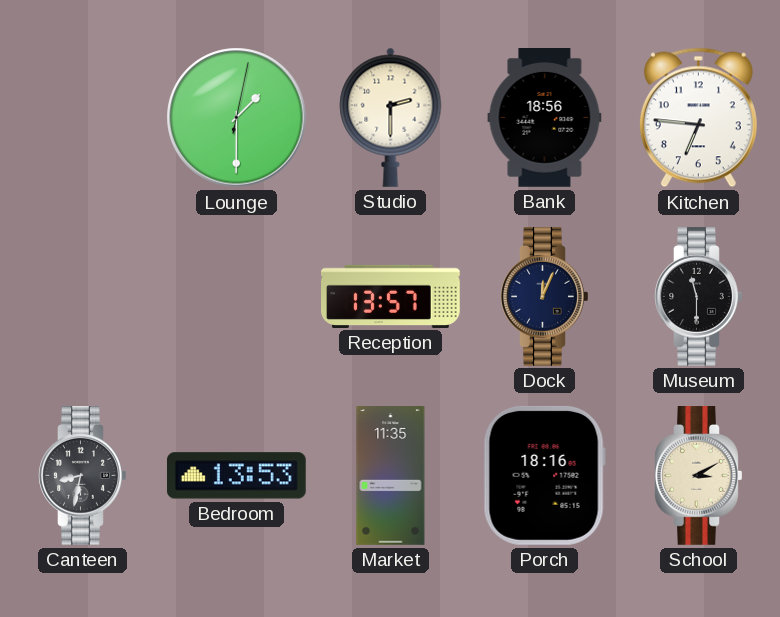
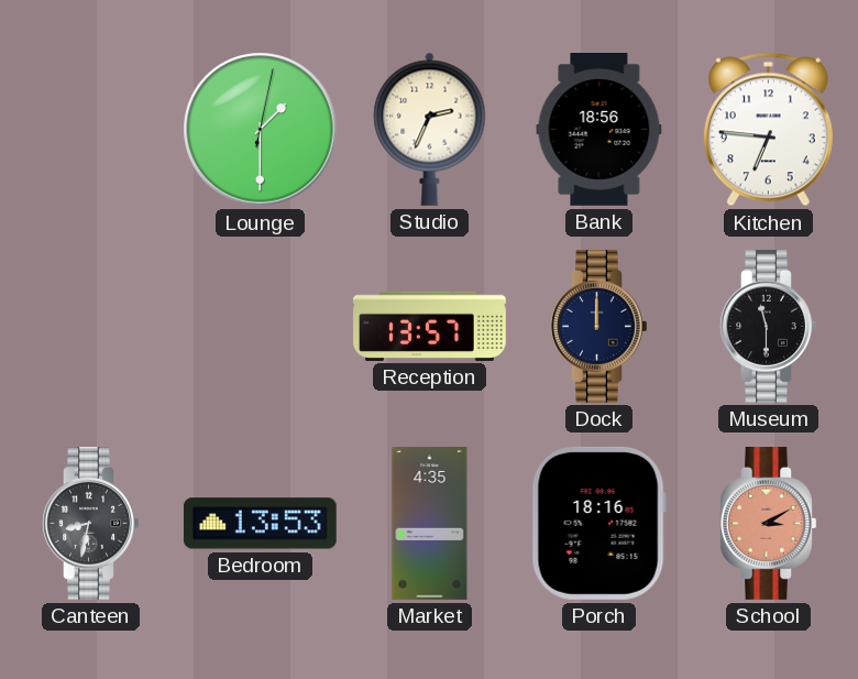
Studio: 2:30 -> 2:34 (430, 129)
Dock: 12:04 -> 12:00 (599, 327)
Market: 11:35 -> 4:35 (430, 524)
School dial: cream -> salmon (769, 524)
